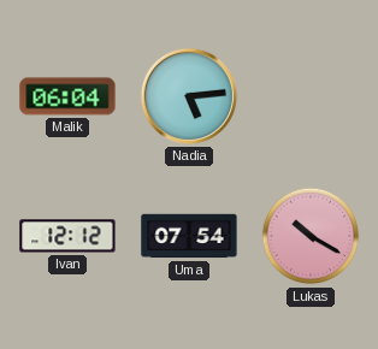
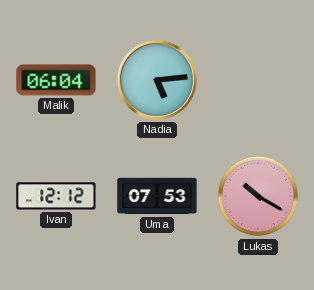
Uma: 07:54 -> 07:53 (157, 196)
